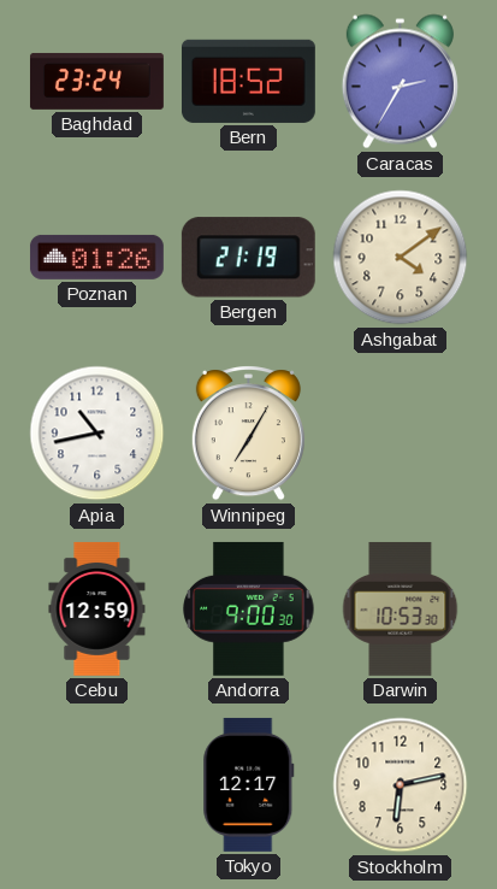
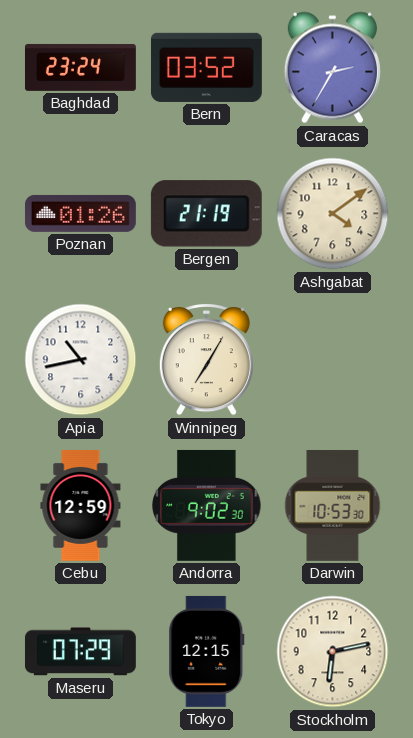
Bern: 18:52 -> 03:52 (206, 67)
Andorra: 9:00 -> 9:02 (207, 505)
Maseru: none -> 07:29 (80, 652)
Tokyo: 12:17 -> 12:15 (207, 651)
